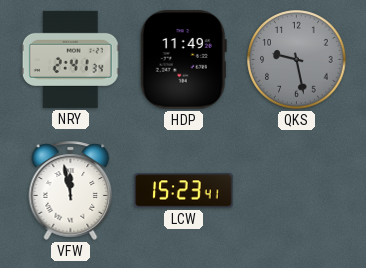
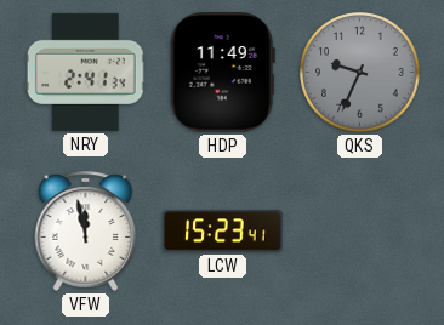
QKS: 9:28 -> 9:34 (360, 73)
